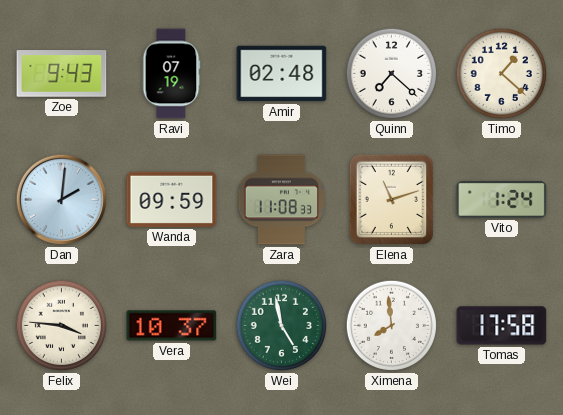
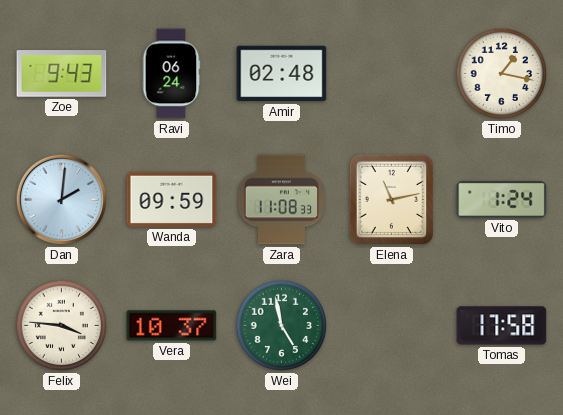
Ravi: 07:19 -> 06:24 (171, 74)
Quinn: 7:22 -> none (391, 73)
Timo: 1:22 -> 1:17 (501, 73)
Elena: 11:12 -> 11:13 (391, 199)
Ximena: 7:59 -> none (391, 325)
